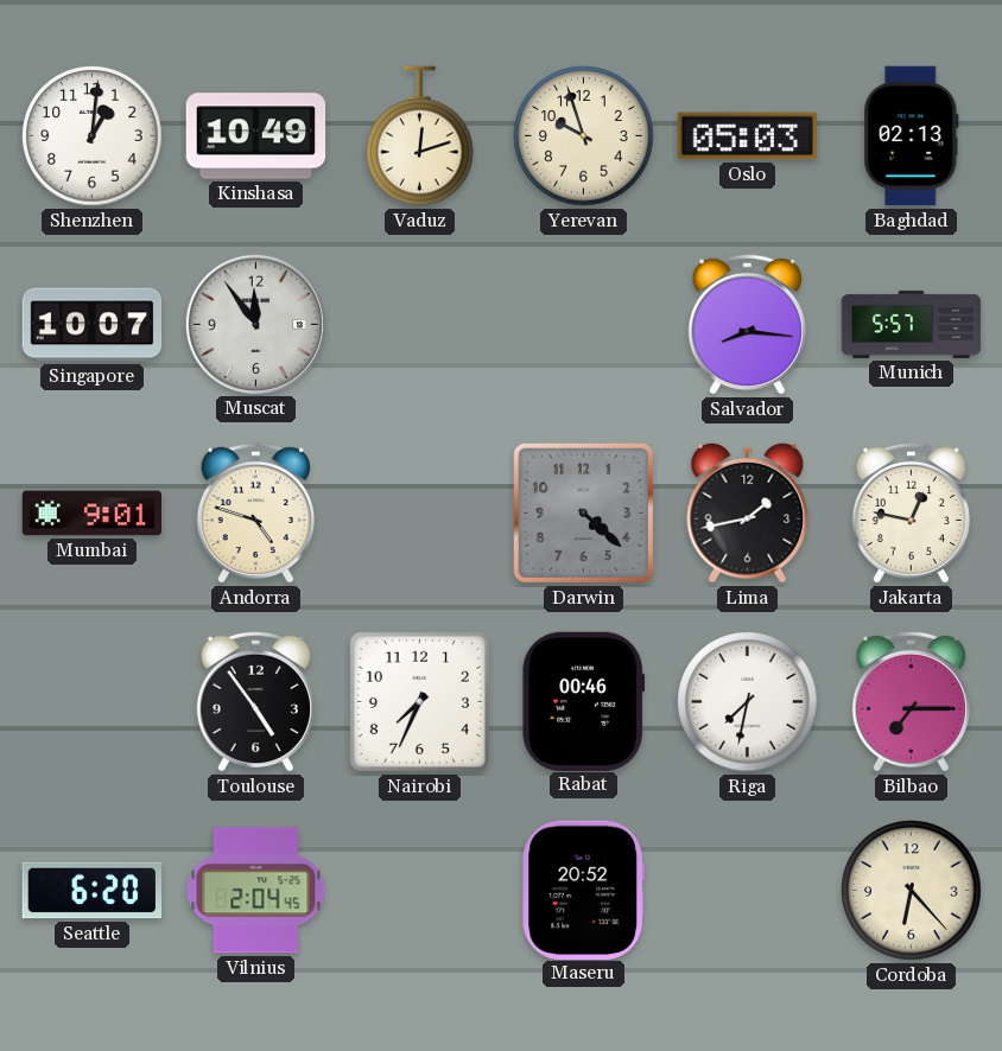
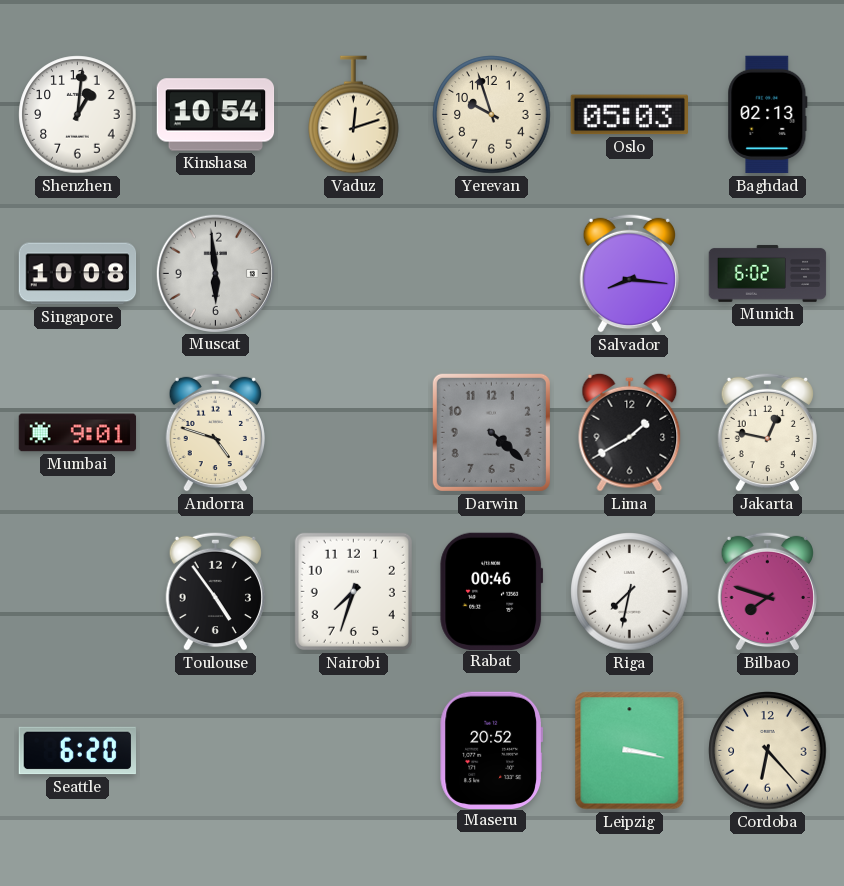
Kinshasa: 10:49 -> 10:54 (216, 115)
Singapore: 10:07 -> 10:08 (78, 274)
Muscat: 11:54 -> 5:59 (215, 273)
Munich: 5:57 -> 6:02 (768, 273)
Lima: 1:43 -> 1:40 (630, 432)
Nairobi: 7:34 -> 7:33 (353, 591)
Bilbao: 7:15 -> 7:48 (767, 591)
Vilnius: 2:04 -> none (256, 891)
Leipzig: none -> 3:17 (630, 751)
